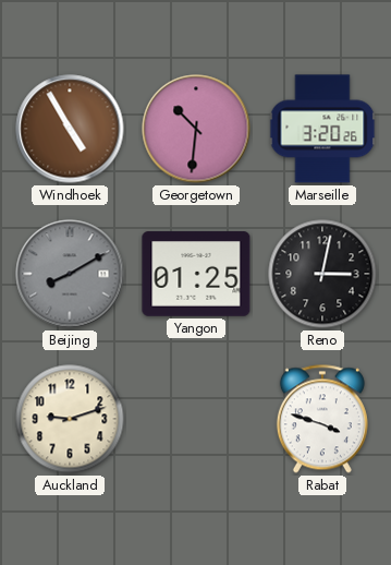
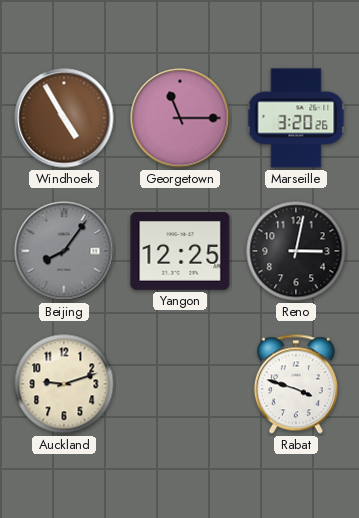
Georgetown: 10:31 -> 11:15 (180, 118)
Beijing: 8:10 -> 8:06 (64, 251)
Yangon: 01:25 -> 12:25 (180, 251)
